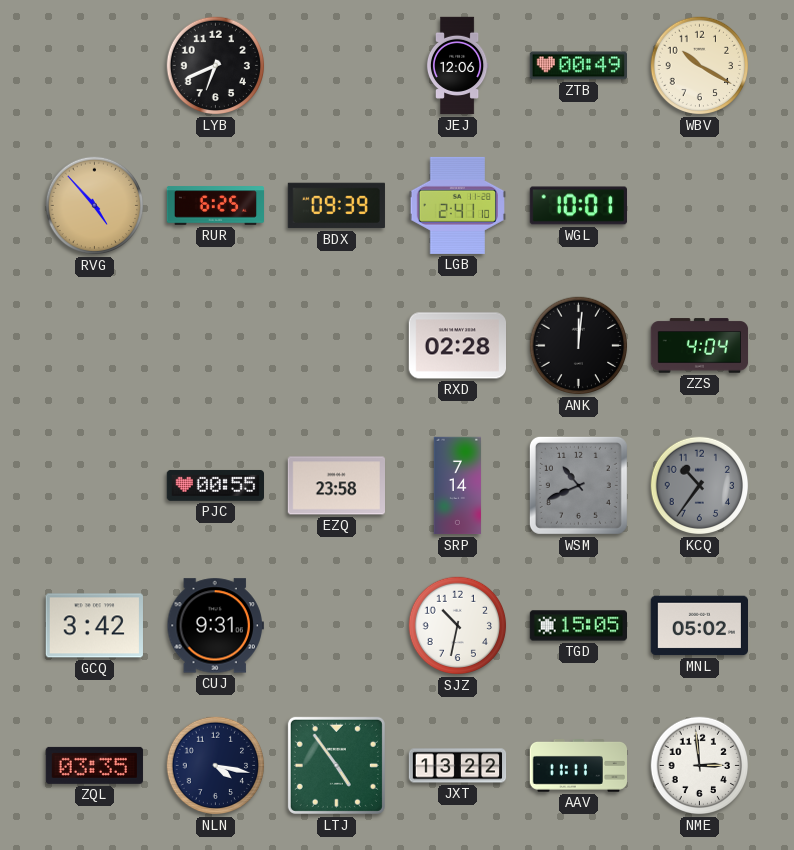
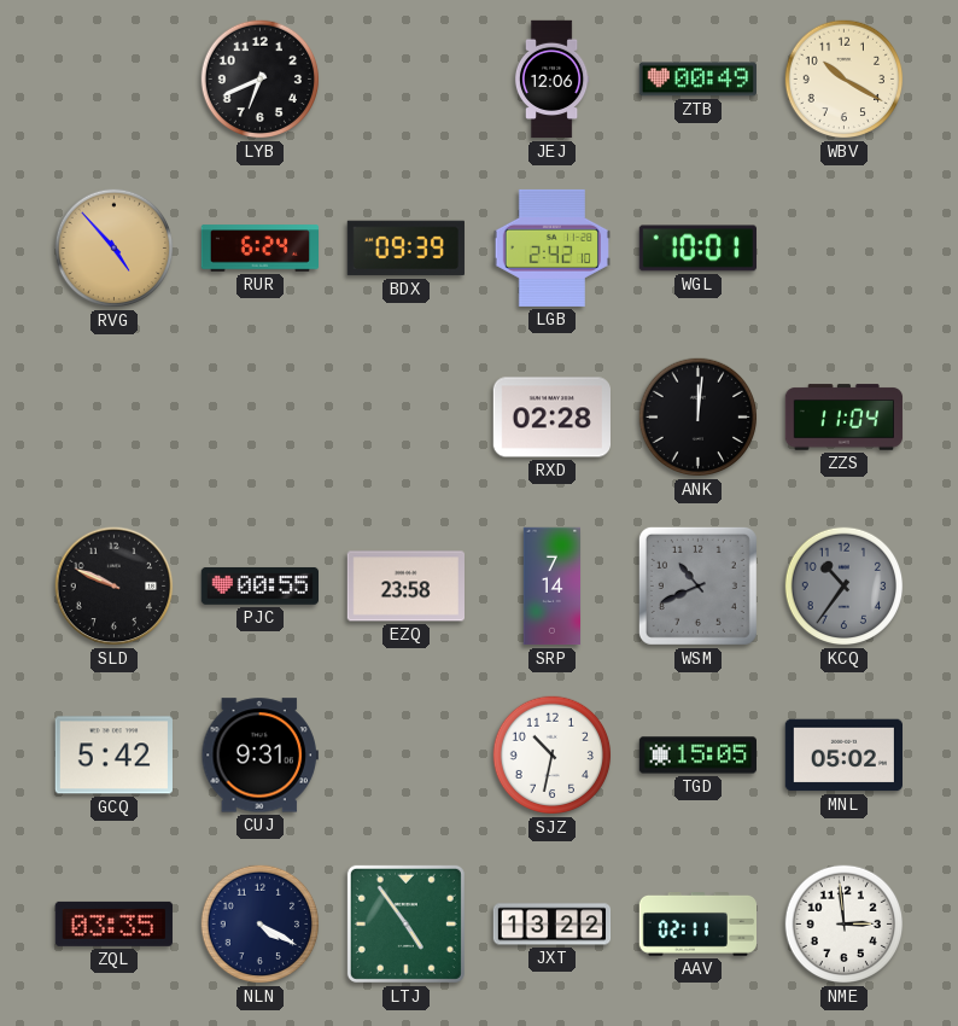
RUR: 6:25 -> 6:24 (261, 249)
LGB: 2:41 -> 2:42 (551, 247)
ZZS: 4:04 -> 11:04 (845, 418)
SLD: none -> 9:49 (115, 587)
GCQ: 3:42 -> 5:42 (113, 756)
NLN: 4:17 -> 4:20 (261, 925)
AAV: 11:11 -> 02:11 (697, 925)
